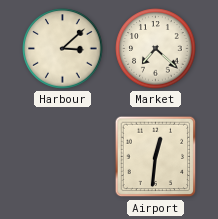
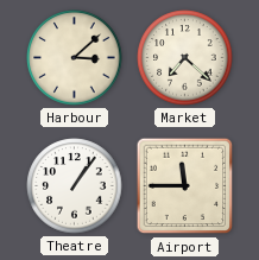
Theatre: none -> 1:06 (75, 186)
Airport: 12:31 -> 11:45 (185, 186)
